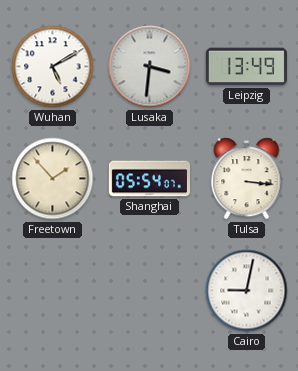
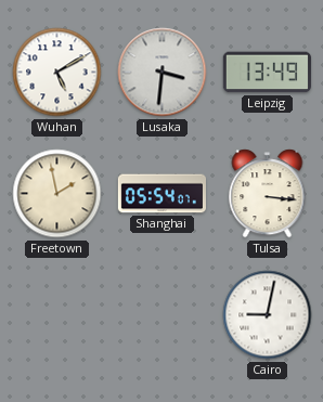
Freetown: 1:53 -> 1:58 (57, 194)
